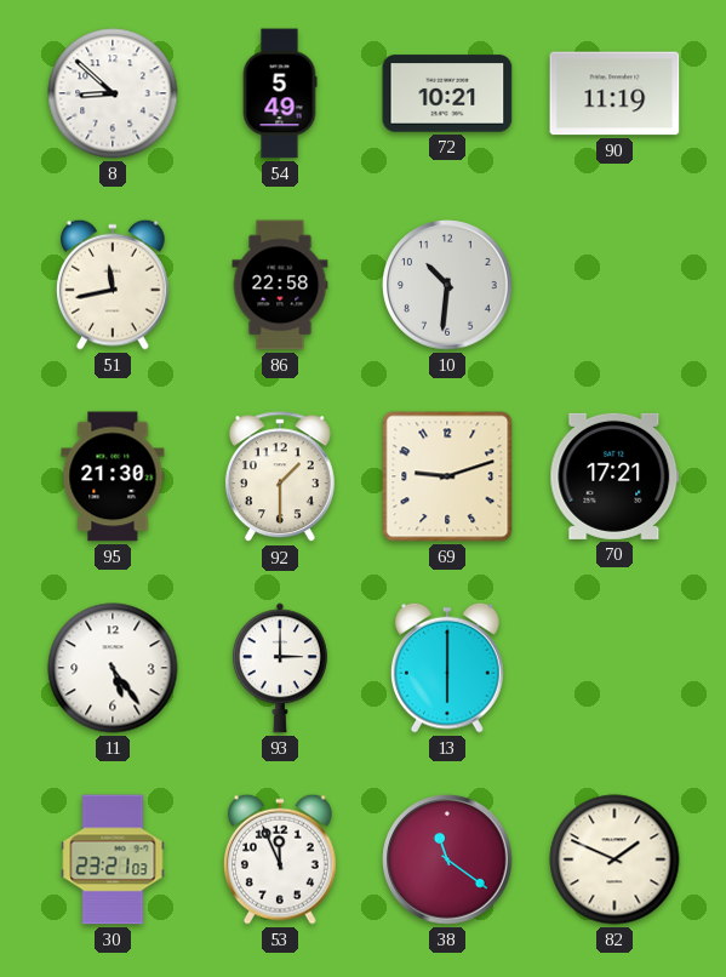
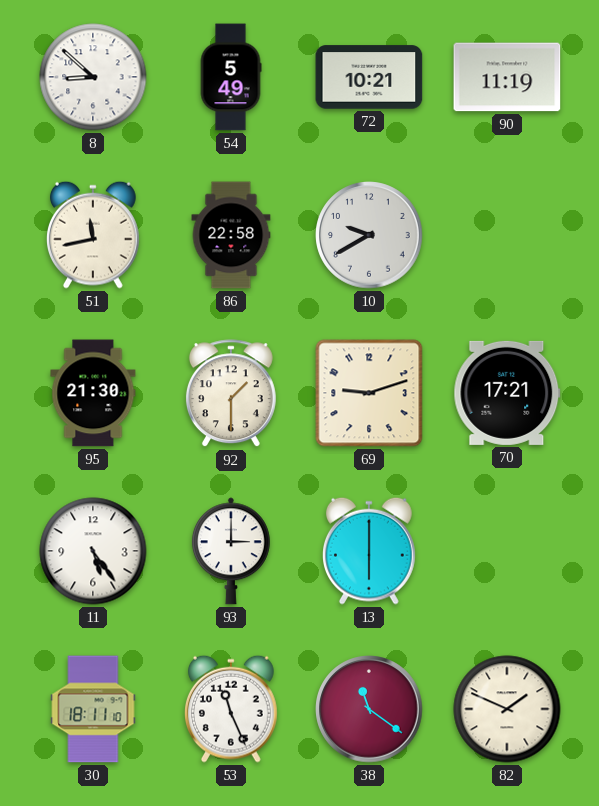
10: 10:31 -> 9:40 (369, 235)
30: 23:21 -> 18:11 (93, 709)
53: 11:56 -> 11:26 (232, 709)
